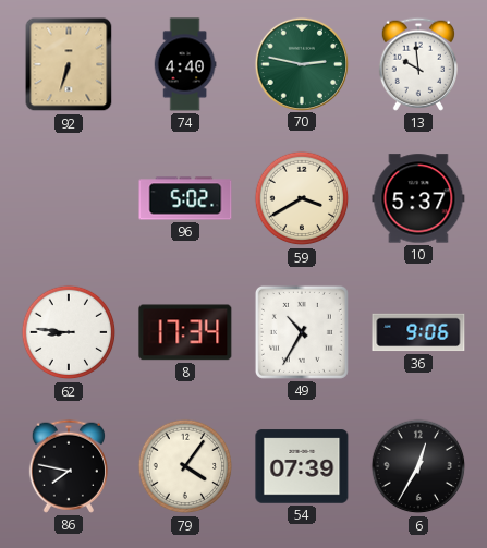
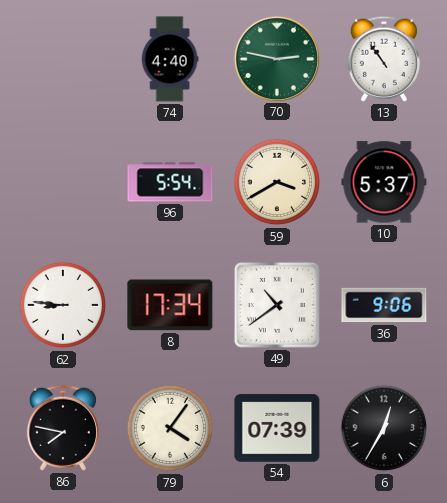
92: 6:33 -> none (69, 64)
13: 9:59 -> 10:54 (384, 59)
96: 5:02 -> 5:54 (170, 182)
49: 10:35 -> 10:39 (277, 305)
